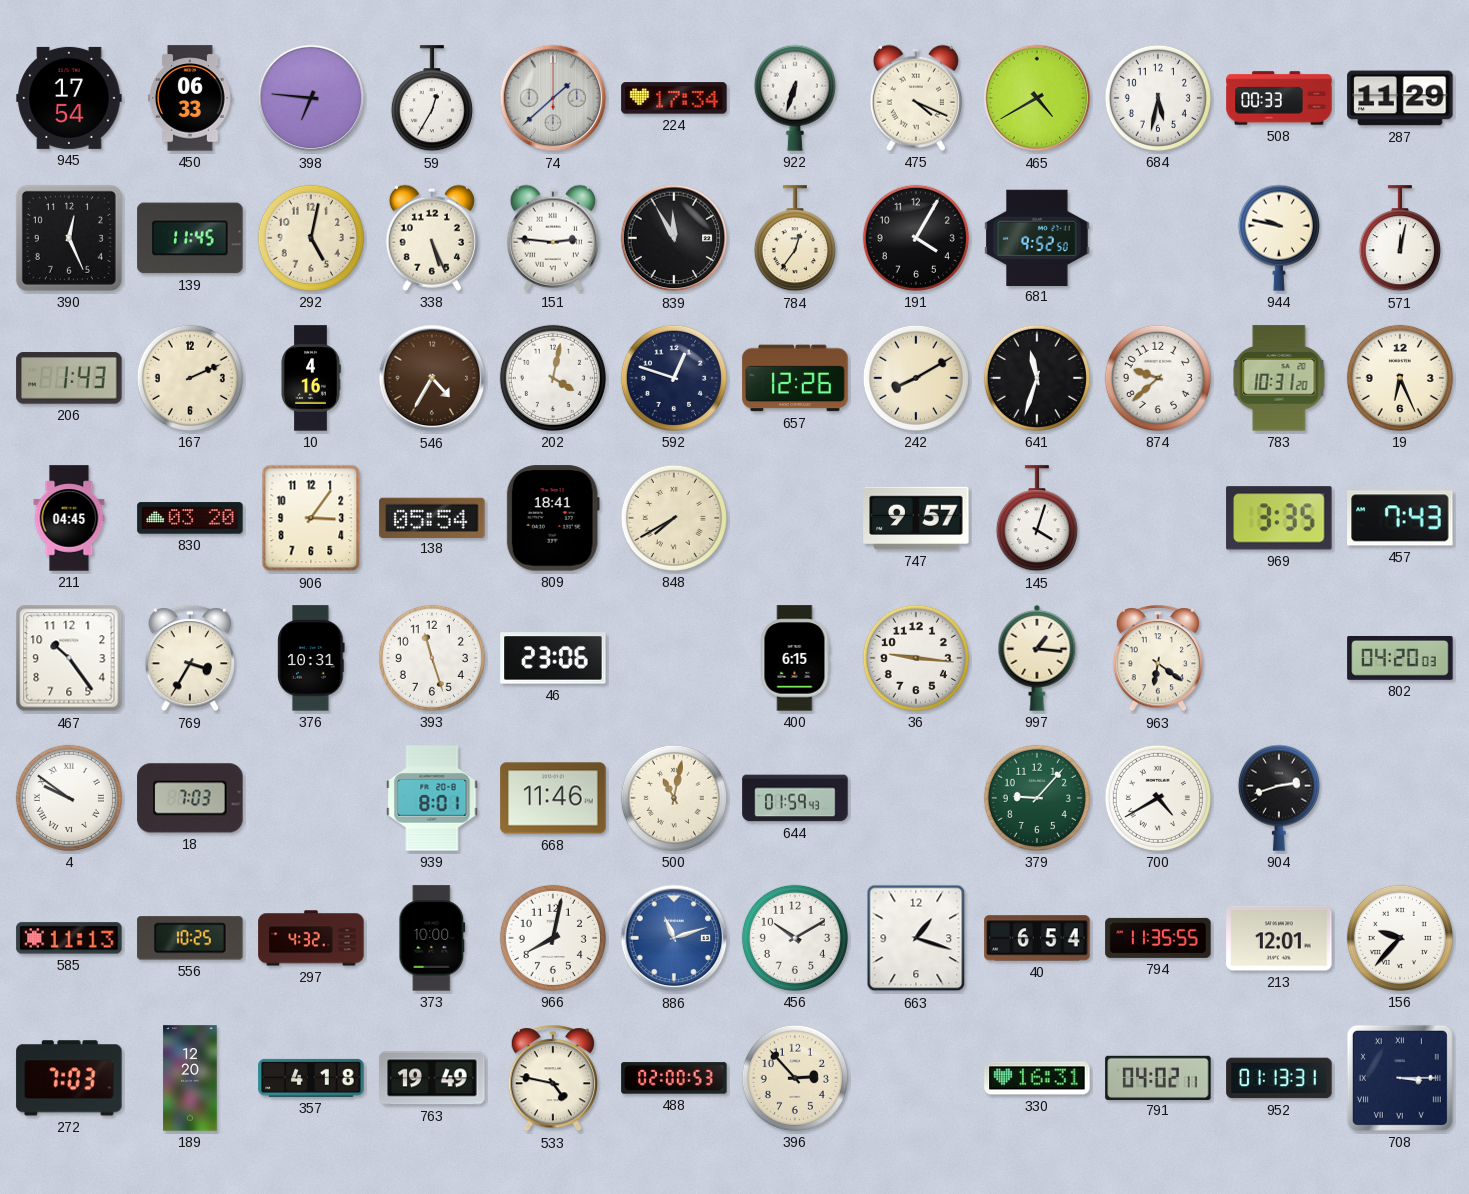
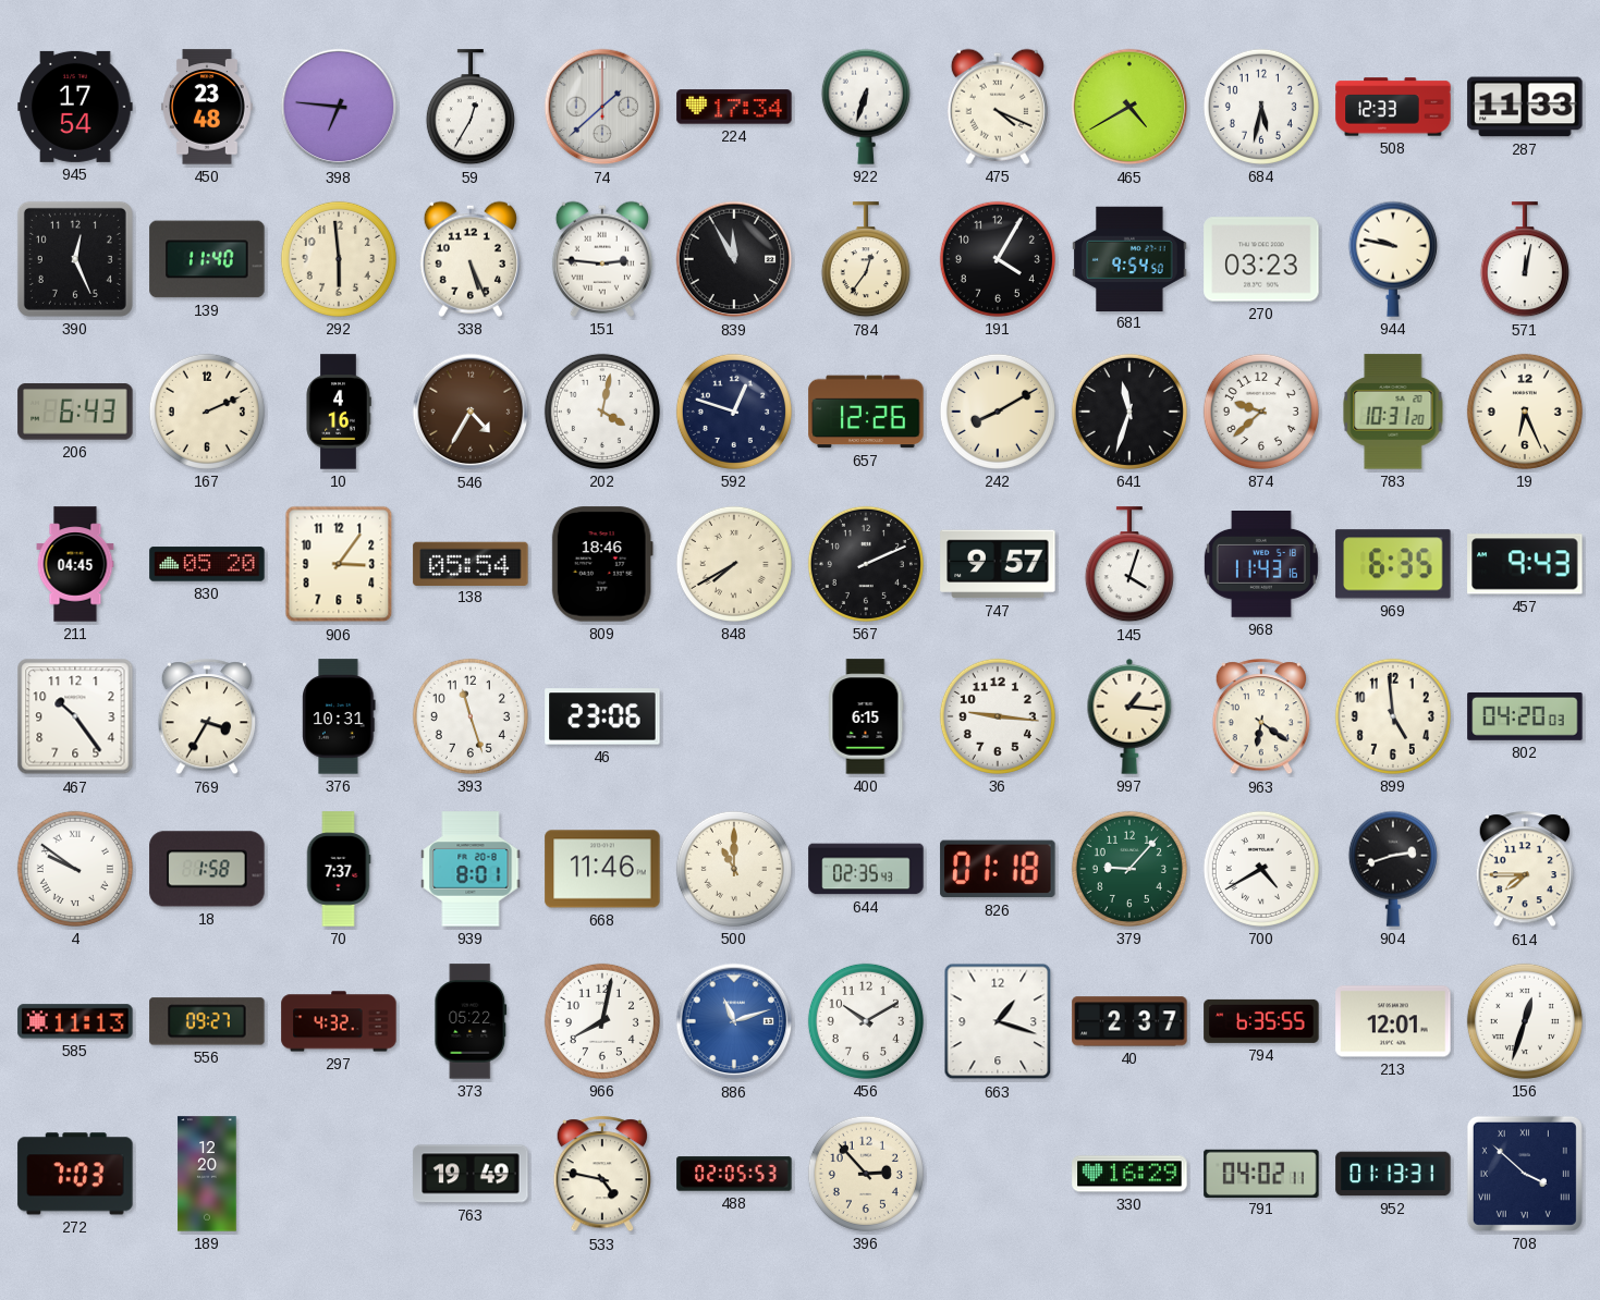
450: 06:33 -> 23:48 (207, 107)
508: 00:33 -> 12:33 (1393, 107)
287: 11:29 -> 11:33 (1525, 107)
139: 11:45 -> 11:40 (207, 259)
292: 5:02 -> 5:59 (339, 259)
681: 9:52 -> 9:54 (1129, 258)
270: none -> 03:23 (1261, 259)
206: 1:43 -> 6:43 (75, 412)
830: 03:20 -> 05:20 (207, 564)
809: 18:41 -> 18:46 (602, 564)
567: none -> 2:11 (866, 564)
968: none -> 11:43 (1261, 565)
969: 3:35 -> 6:35 (1393, 564)
457: 7:43 -> 9:43 (1525, 564)
899: none -> 4:59 (1393, 716)
18: 7:03 -> 1:58 (207, 869)
70: none -> 7:37 (339, 869)
500: 11:02 -> 11:00 (734, 869)
644: 01:59 -> 02:35 (866, 869)
826: none -> 01:18 (998, 869)
614: none -> 7:45 (1524, 870)
556: 10:25 -> 09:27 (207, 1021)
373: 10:00 -> 05:22 (471, 1021)
40: 6:54 -> 2:37 (1129, 1021)
794: 11:35 -> 6:35 (1261, 1021)
156: 9:37 -> 12:33 (1525, 1021)
357: 4:18 -> none (311, 1078)
488: 02:00 -> 02:05 (734, 1174)
330: 16:31 -> 16:29 (1129, 1174)
708: 3:15 -> 3:52 (1525, 1174)
